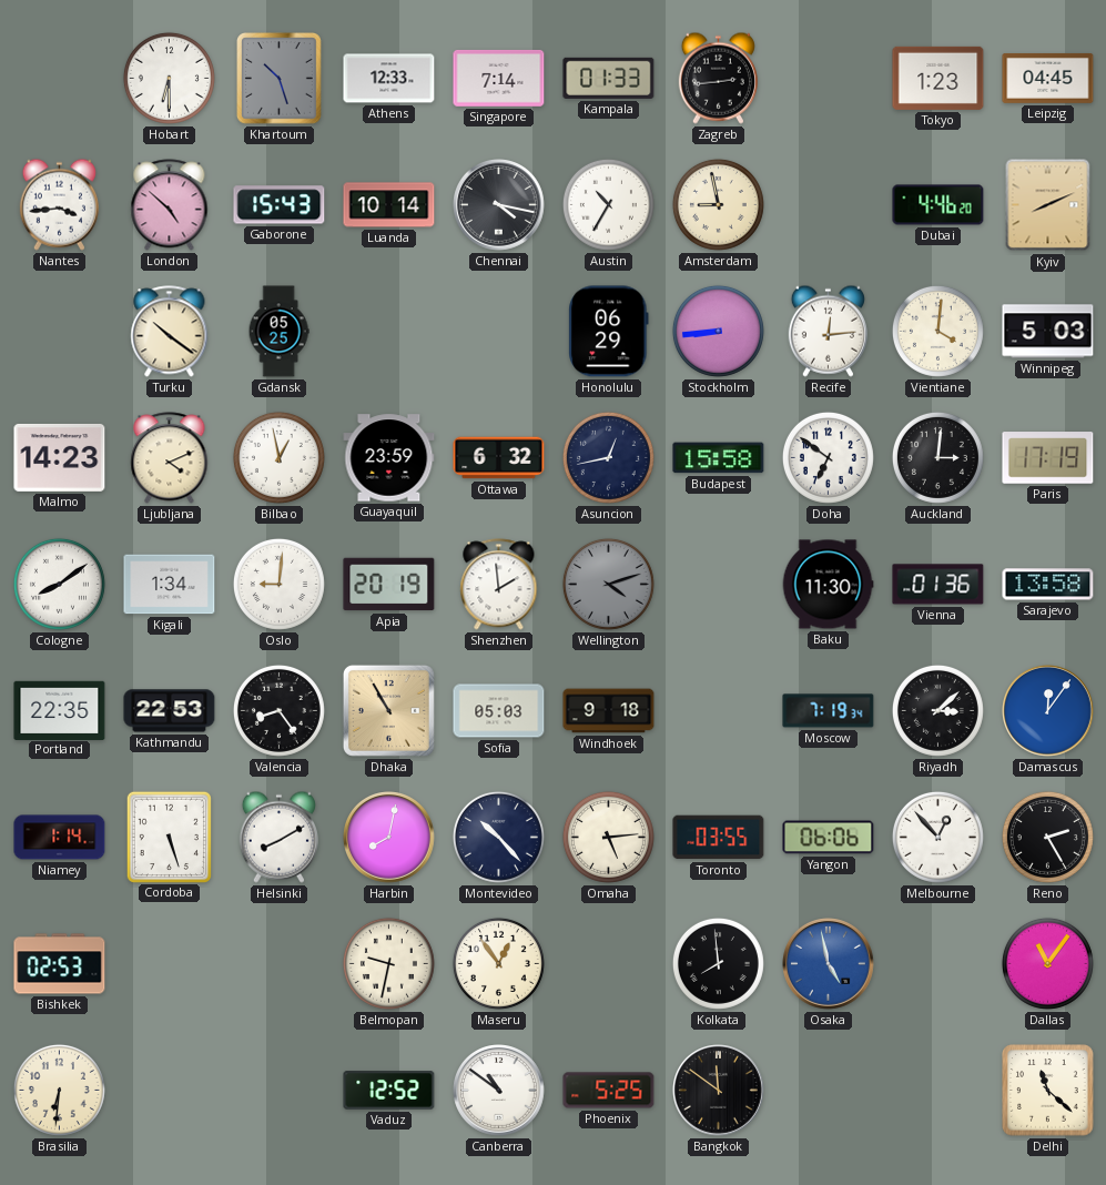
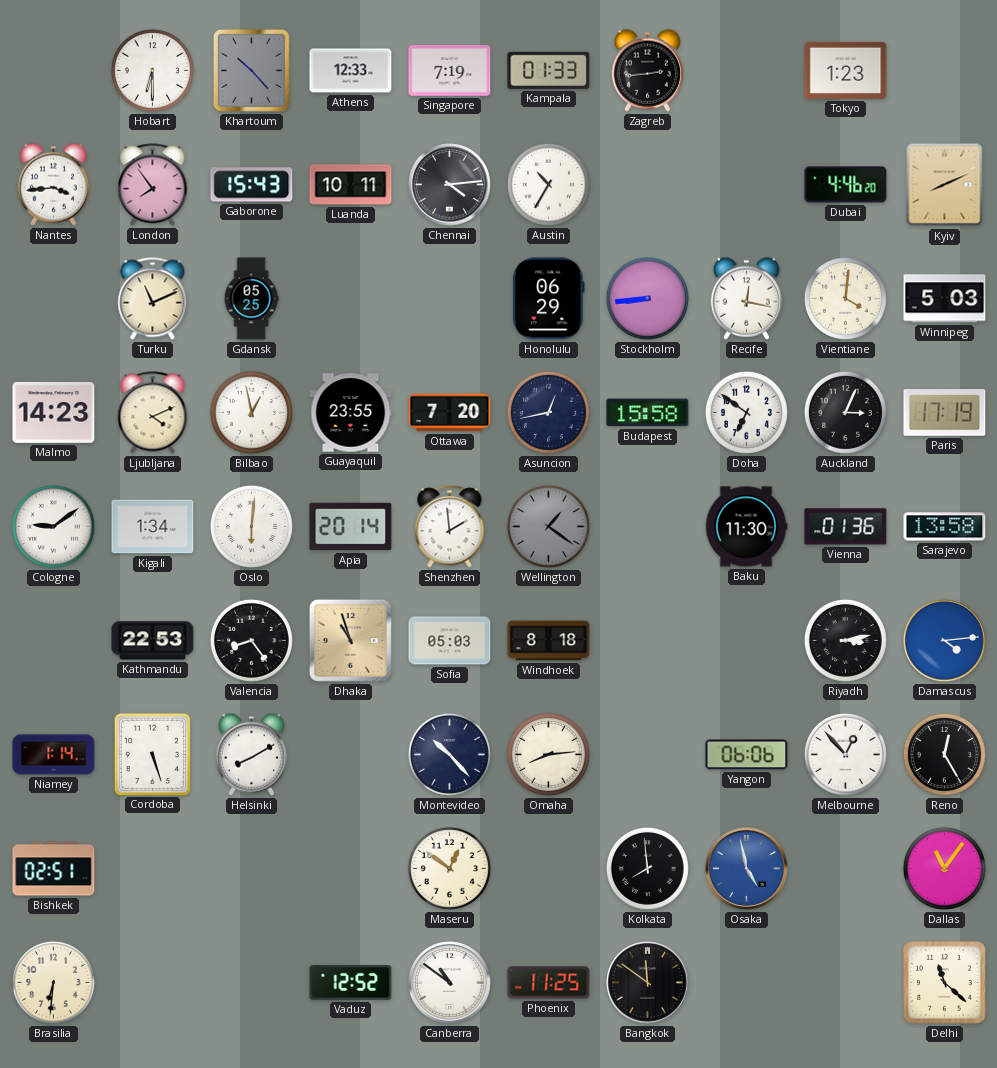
Khartoum: 10:27 -> 10:23 (252, 71)
Singapore: 7:14 -> 7:19 (450, 70)
Leipzig: 04:45 -> none (1048, 78)
London: 4:52 -> 7:54 (153, 185)
Luanda: 10:14 -> 10:11 (351, 185)
Chennai: 4:17 -> 4:14 (450, 185)
Amsterdam: 8:58 -> none (718, 204)
Turku: 10:21 -> 11:11 (153, 299)
Recife: 12:14 -> 12:17 (746, 298)
Guayaquil: 23:59 -> 23:55 (351, 413)
Ottawa: 6:32 -> 7:20 (450, 413)
Auckland: 3:01 -> 3:04 (845, 412)
Cologne: 8:09 -> 9:09 (53, 526)
Oslo: 9:01 -> 6:01 (251, 526)
Apia: 20:19 -> 20:14 (351, 527)
Wellington: 4:12 -> 1:21 (548, 526)
Portland: 22:35 -> none (60, 710)
Dhaka: 10:55 -> 10:57 (350, 640)
Windhoek: 9:18 -> 8:18 (549, 641)
Moscow: 7:19 -> none (829, 711)
Riyadh: 3:08 -> 3:13 (845, 640)
Damascus: 12:06 -> 4:14 (945, 641)
Harbin: 8:02 -> none (389, 838)
Omaha: 5:14 -> 8:14 (548, 754)
Toronto: 03:55 -> none (719, 838)
Reno: 2:25 -> 12:25 (944, 754)
Bishkek: 02:53 -> 02:51 (54, 869)
Belmopan: 9:32 -> none (388, 963)
Maseru: 12:54 -> 12:51 (449, 868)
Phoenix: 5:25 -> 11:25 (549, 983)
